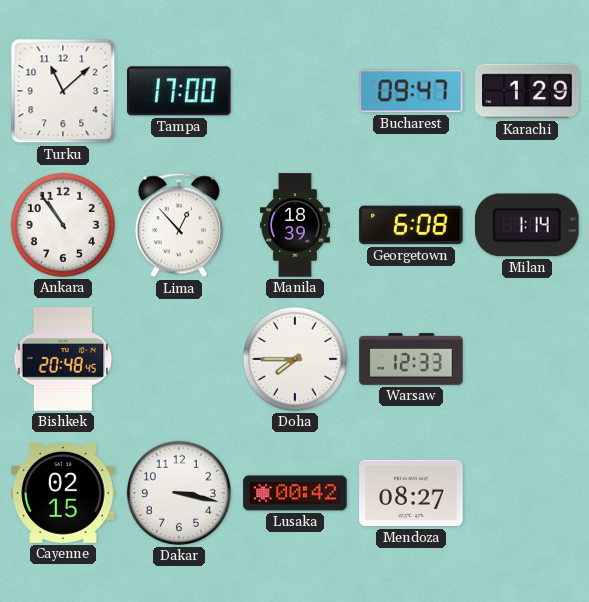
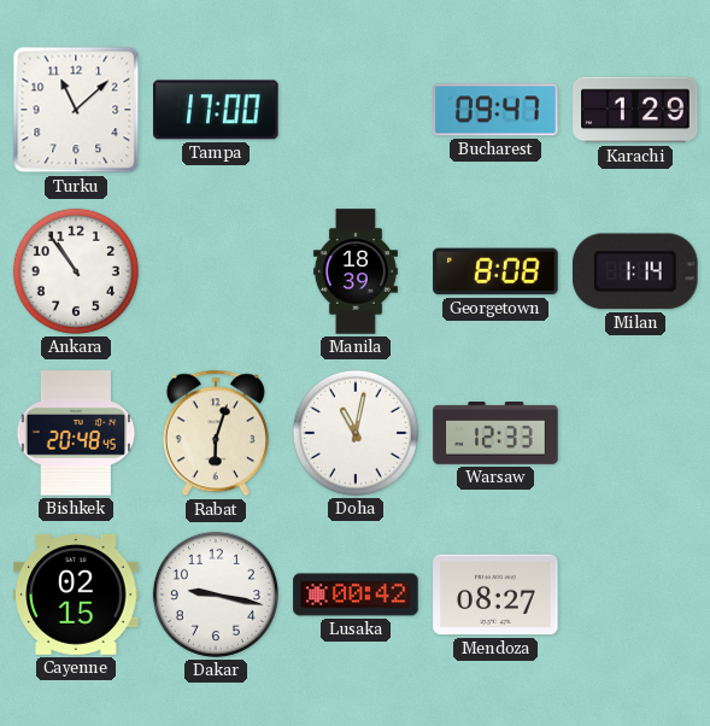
Lima: 12:53 -> none (179, 225)
Georgetown: 6:08 -> 8:08 (495, 271)
Rabat: none -> 6:03 (216, 433)
Doha: 7:45 -> 11:02 (356, 433)
Dakar: 3:17 -> 9:17 (216, 595)
